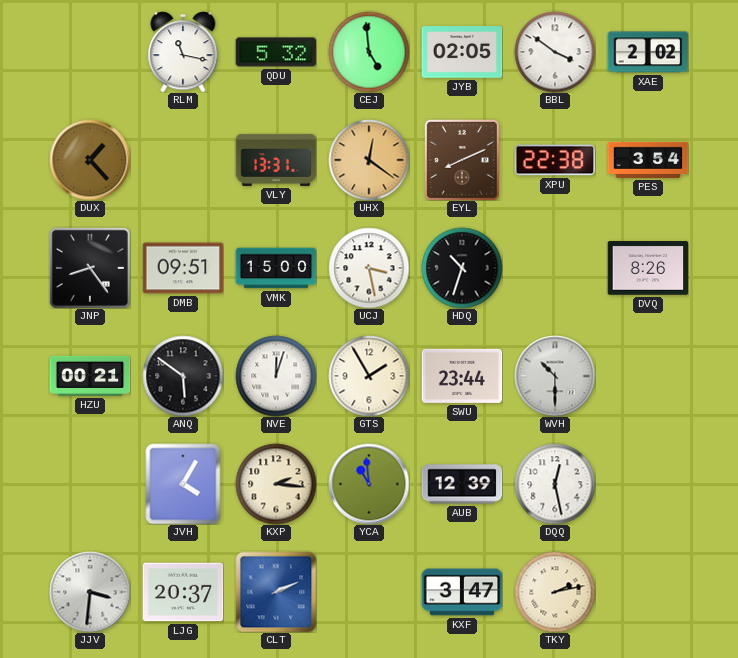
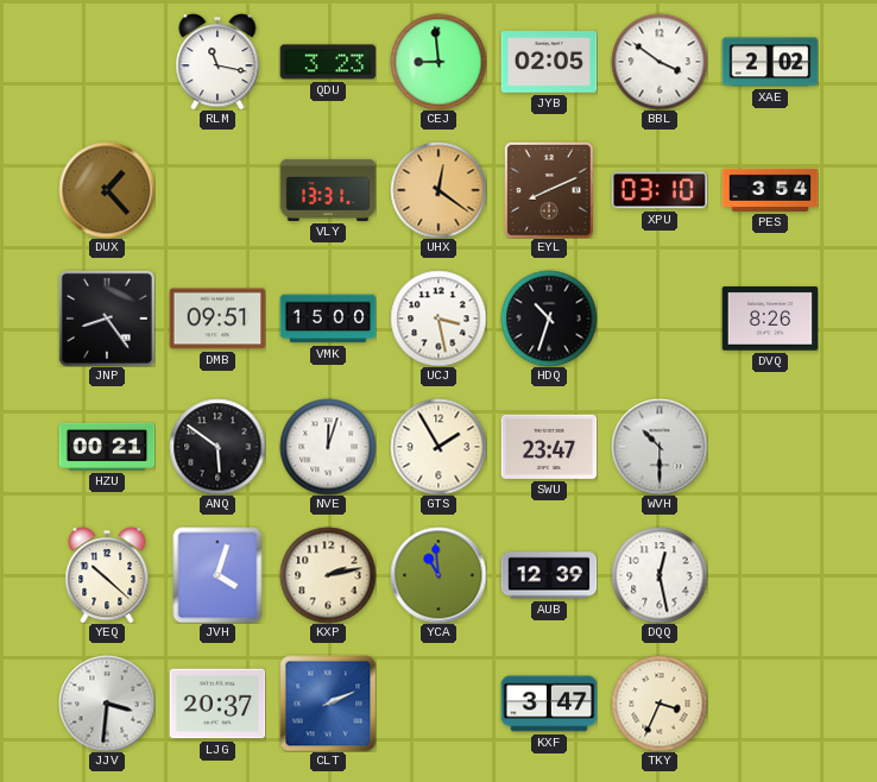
QDU: 5:32 -> 3:23 (328, 62)
CEJ: 4:59 -> 8:59 (438, 62)
XPU: 22:38 -> 03:10 (660, 190)
SWU: 23:44 -> 23:47 (549, 447)
YEQ: none -> 10:22 (107, 575)
JVH: 4:05 -> 4:03 (217, 575)
KXP: 2:16 -> 2:13 (328, 575)
TKY: 2:13 -> 3:34 (660, 704)
